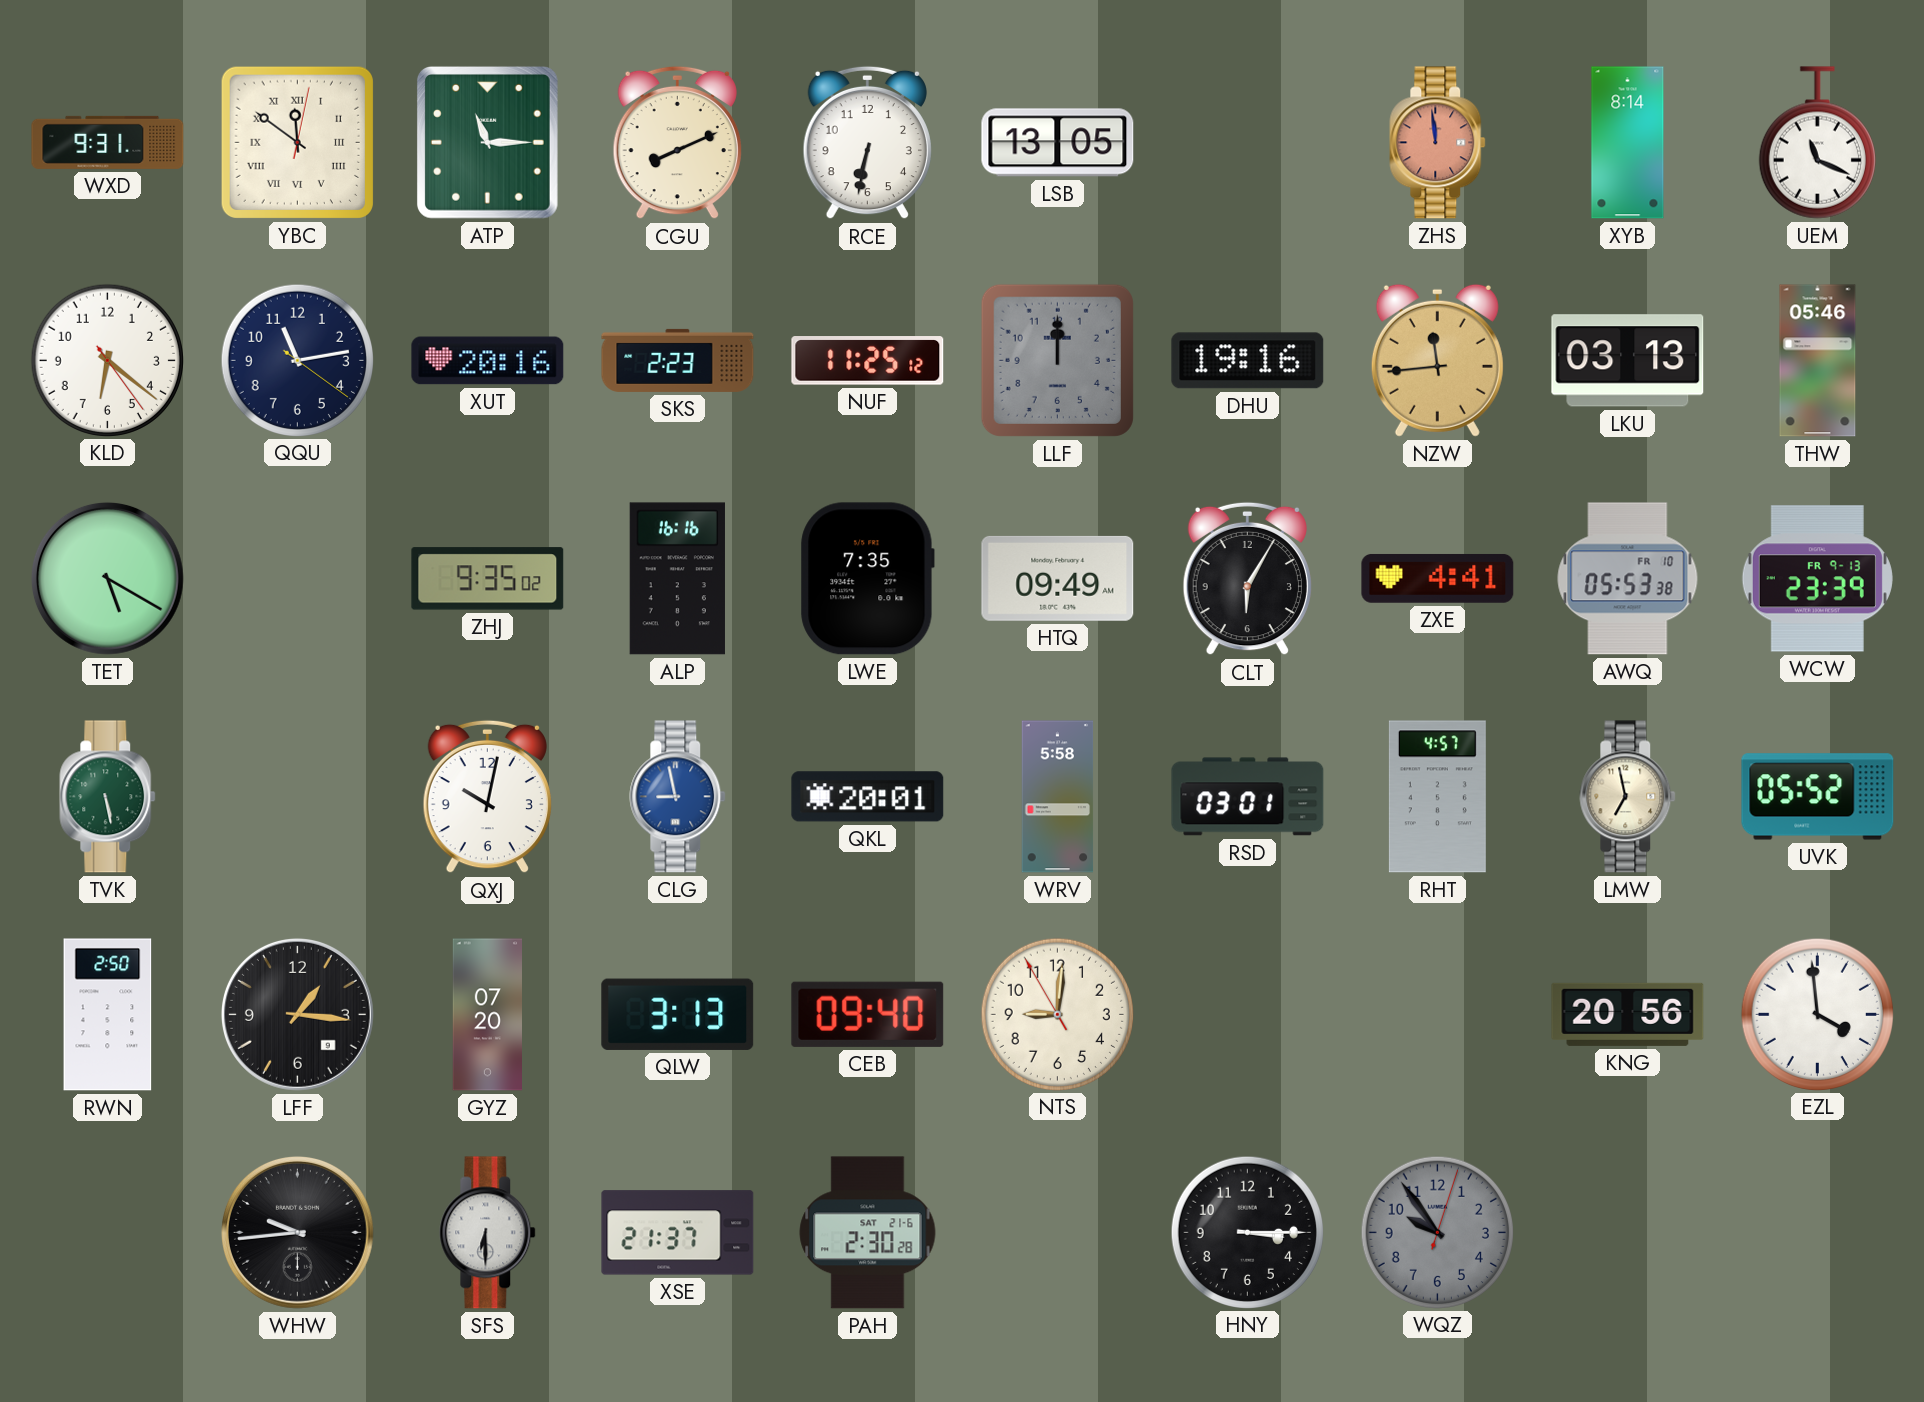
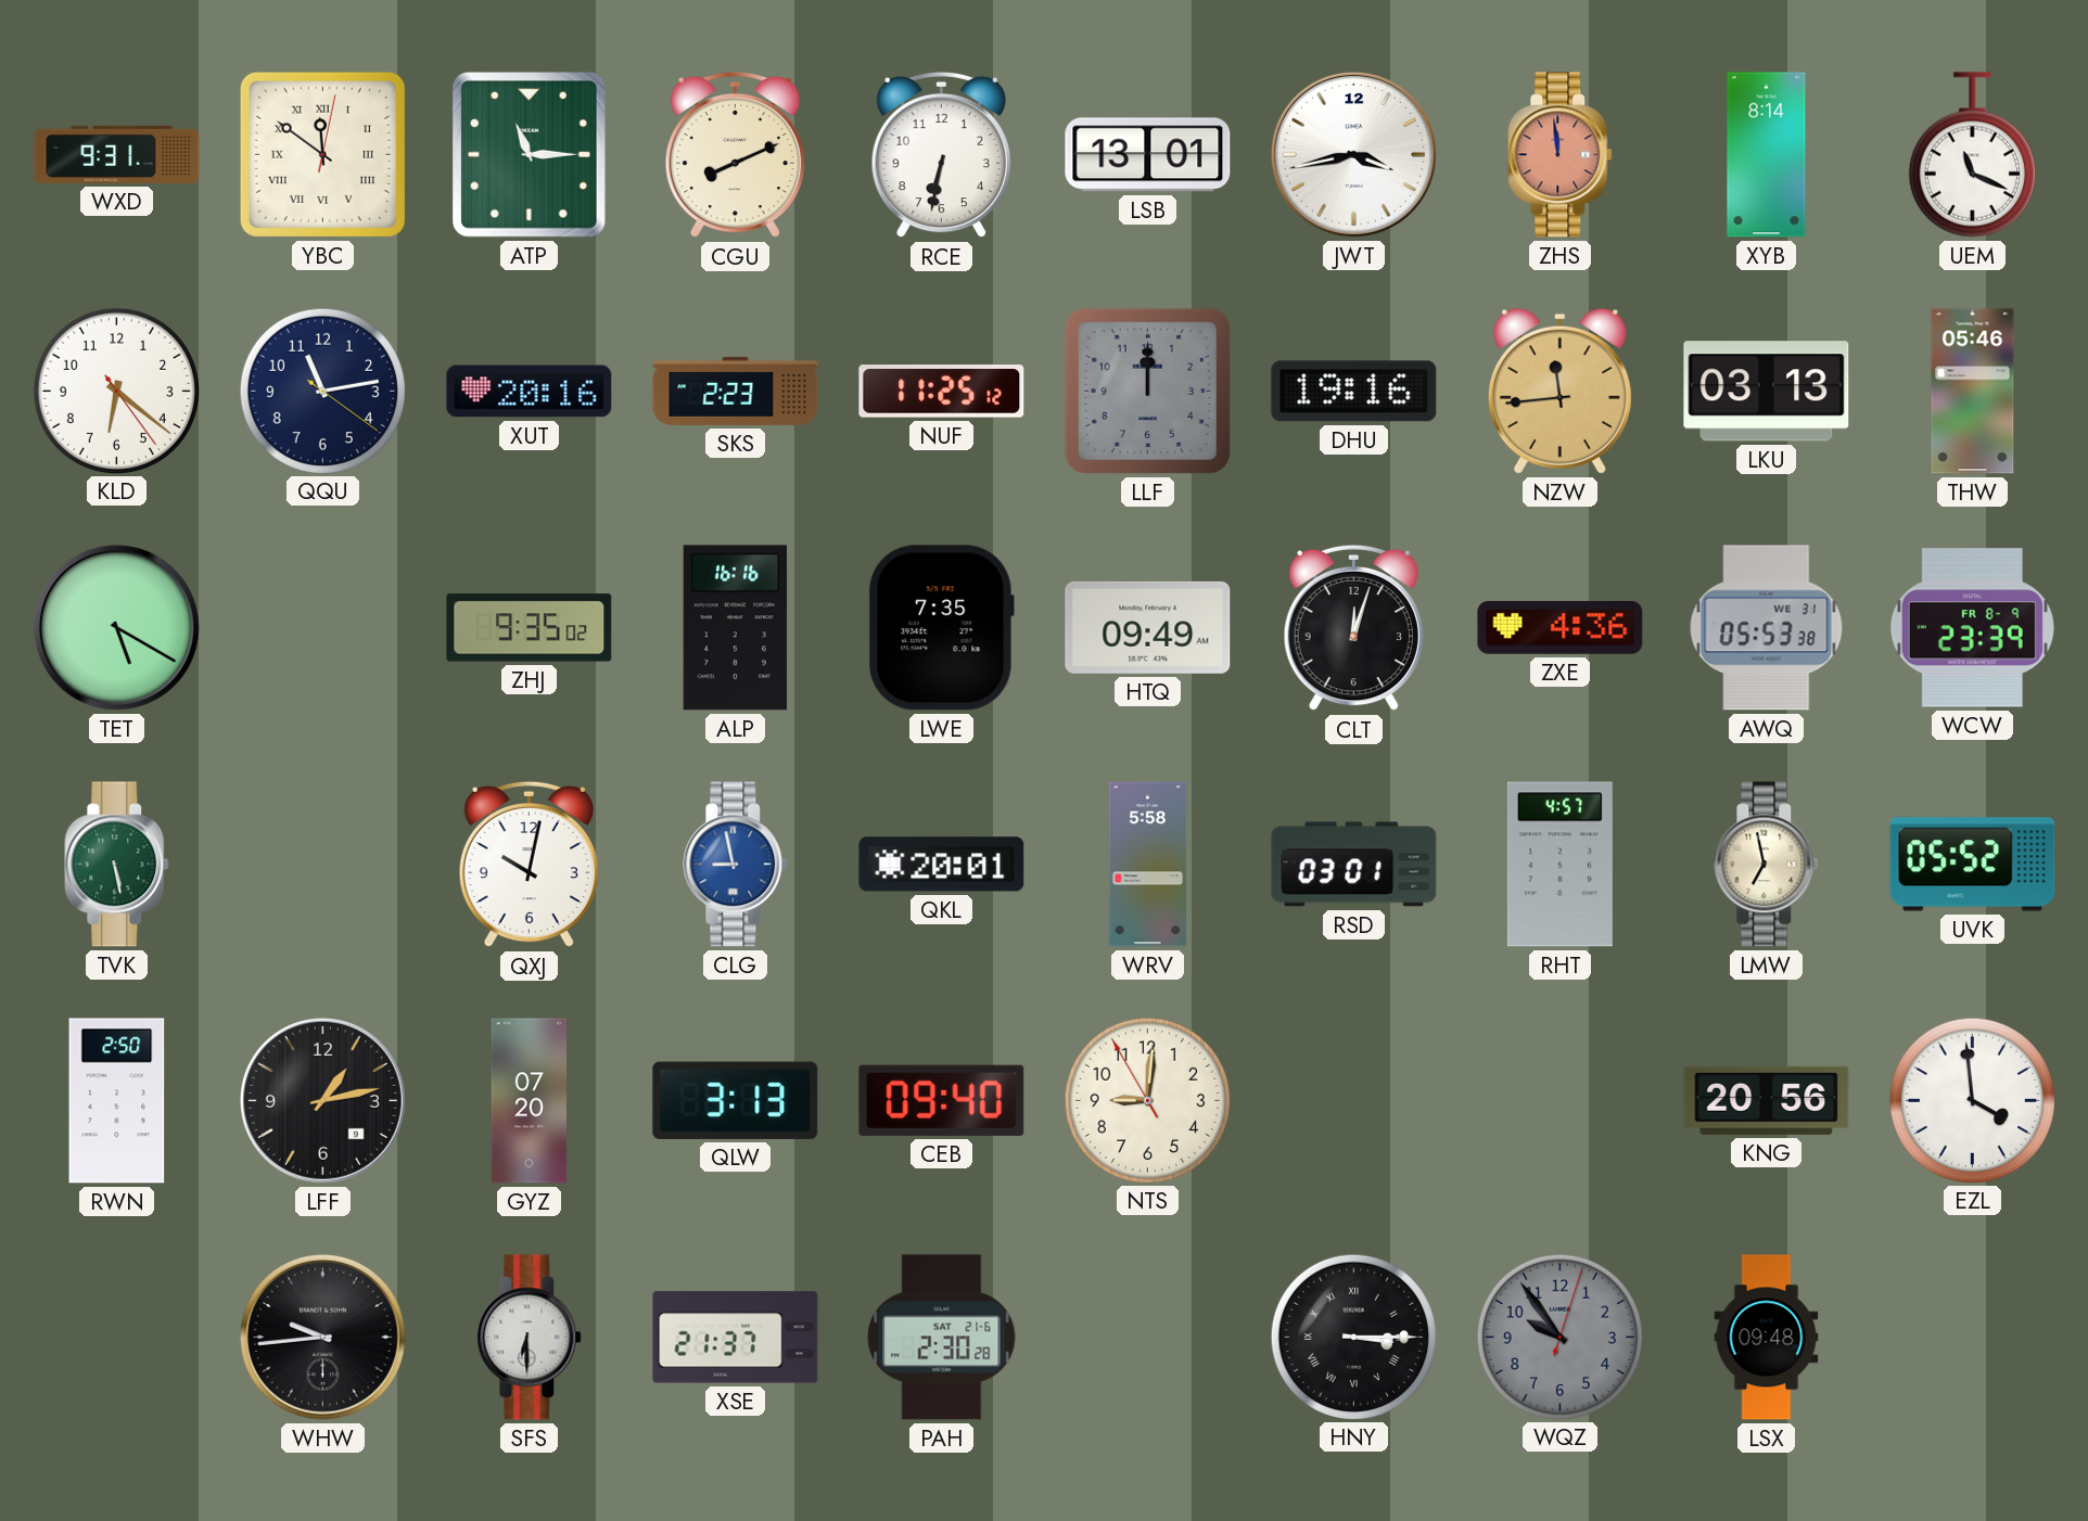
LSB: 13:05 -> 13:01 (1148, 155)
JWT: none -> 3:43 (1353, 154)
CLT: 6:05 -> 12:03 (1353, 628)
ZXE: 4:41 -> 4:36 (1561, 627)
AWQ date: FR 10 -> WE 31 (1767, 628)
WCW date: FR 9-13 -> FR 8-9 (1972, 628)
LFF: 1:16 -> 1:13 (322, 1100)
HNY numerals: Arabic -> Roman (1353, 1337)
LSX: none -> 09:48 (1767, 1338)
